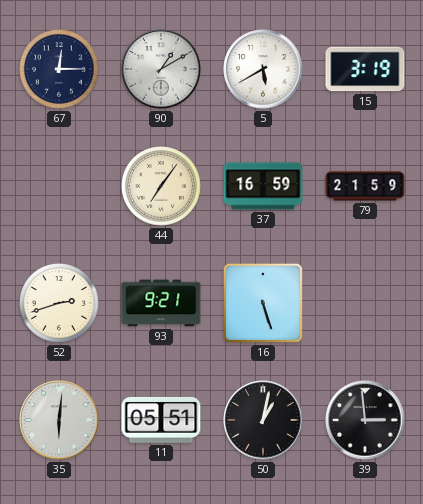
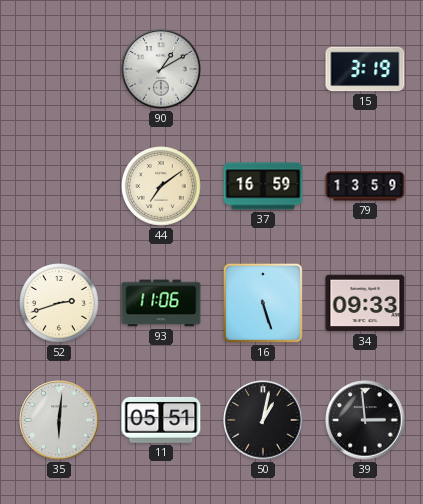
67: 12:15 -> none (60, 70)
5: 5:40 -> none (263, 69)
44: 7:06 -> 7:09 (162, 187)
79: 21:59 -> 13:59 (365, 186)
93: 9:21 -> 11:06 (161, 303)
34: none -> 09:33 (365, 303)
